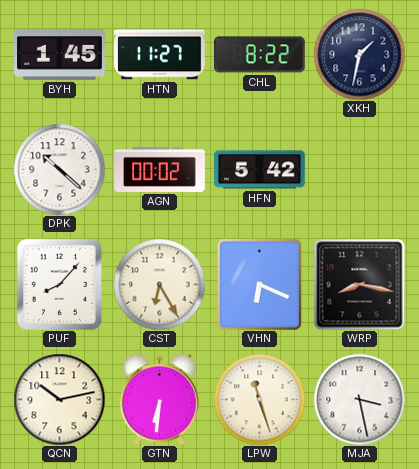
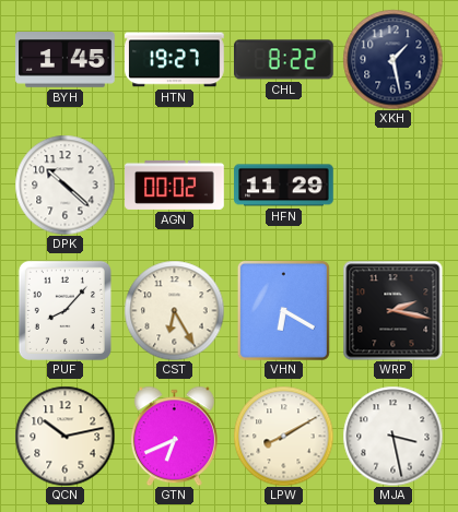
HTN: 11:27 -> 19:27 (175, 60)
XKH: 1:32 -> 1:28 (392, 59)
HFN: 5:42 -> 11:29 (284, 186)
VHN: 6:19 -> 6:20 (283, 310)
WRP: 8:17 -> 2:17 (392, 310)
GTN: 6:31 -> 6:41 (174, 436)
LPW: 11:27 -> 8:10 (283, 436)
